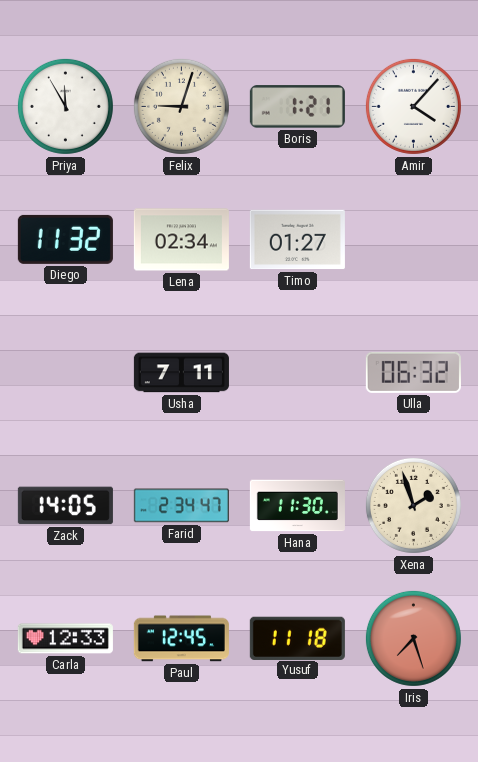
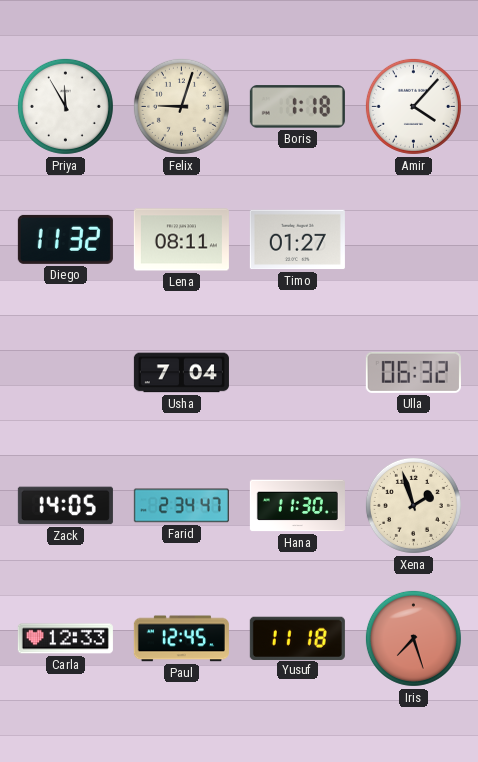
Boris: 1:21 -> 1:18 (297, 107)
Lena: 02:34 -> 08:11 (181, 240)
Usha: 7:11 -> 7:04 (181, 373)
